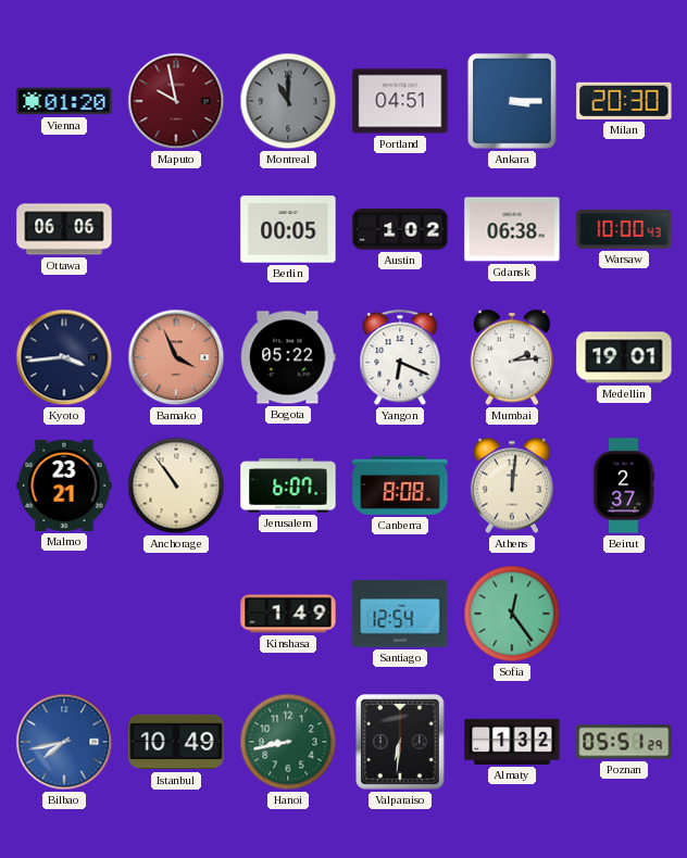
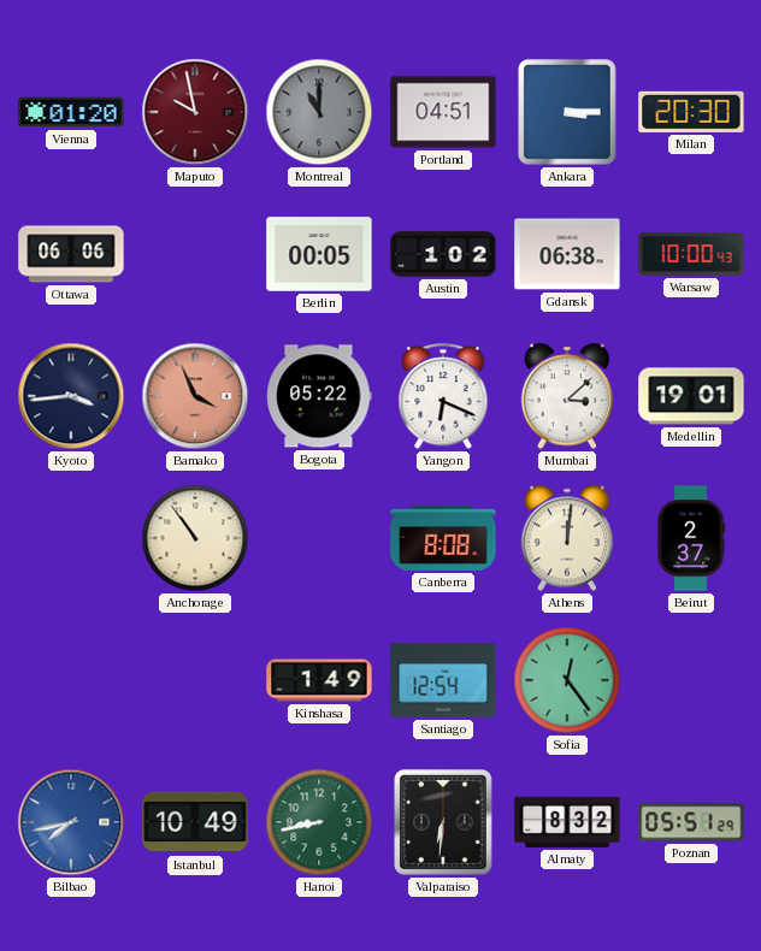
Mumbai: 2:14 -> 3:08 (567, 396)
Malmo: 23:21 -> none (64, 485)
Jerusalem: 6:07 -> none (288, 485)
Almaty: 1:32 -> 8:32 (567, 822)
